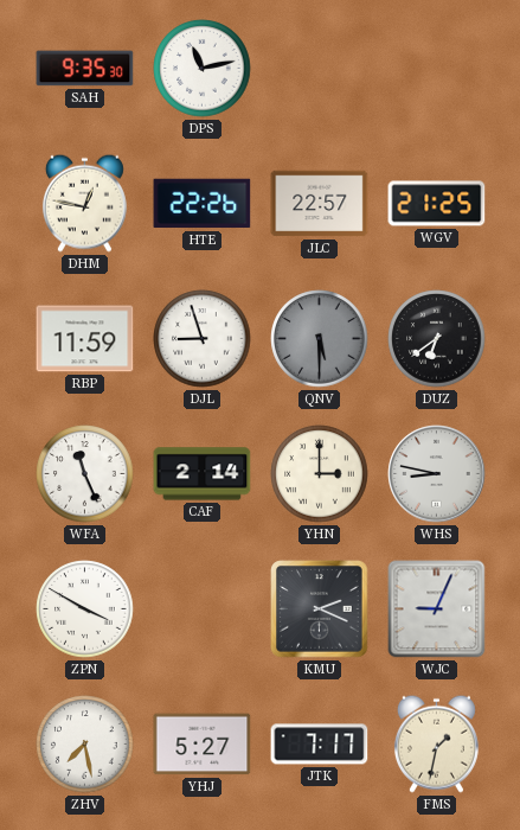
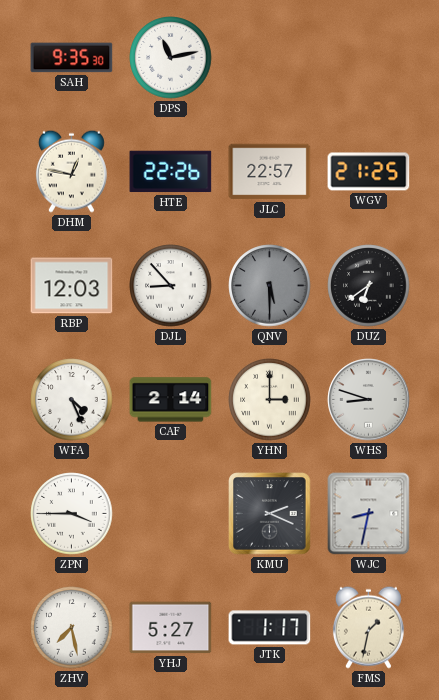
RBP: 11:59 -> 12:03 (72, 286)
DJL: 8:57 -> 8:53 (171, 286)
WFA: 11:26 -> 4:26 (72, 400)
WHS: 8:47 -> 8:48 (369, 400)
ZPN: 3:50 -> 3:45 (72, 514)
WJC: 9:04 -> 8:32 (369, 514)
JTK: 7:17 -> 1:17 (270, 628)
